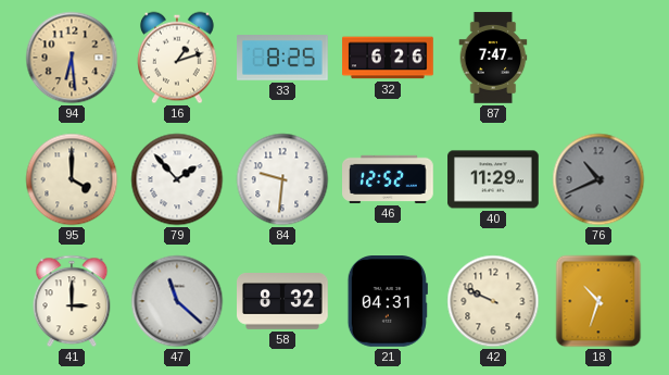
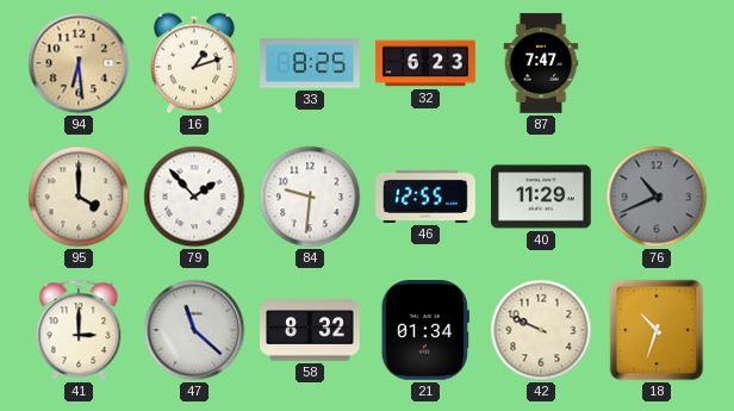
32: 6:26 -> 6:23 (425, 63)
46: 12:52 -> 12:55 (427, 197)
21: 04:31 -> 01:34 (425, 331)
